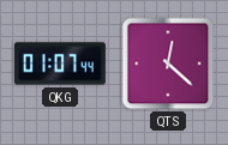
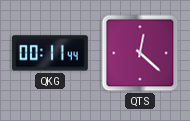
QKG: 01:07 -> 00:11 (50, 53)
